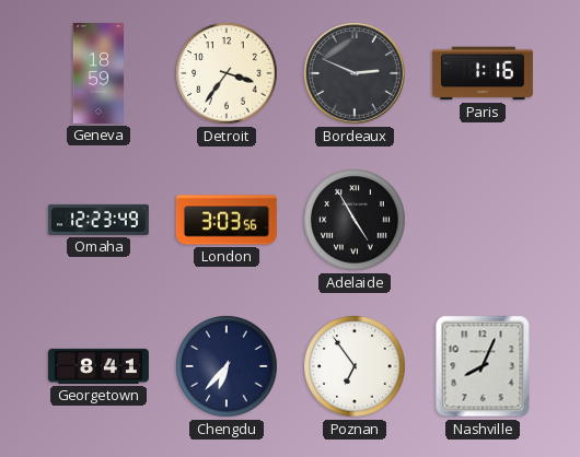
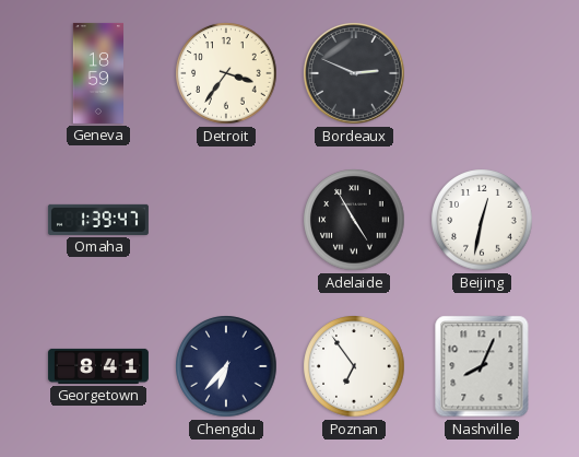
Paris: 1:16 -> none (483, 73)
Omaha: 12:23 -> 1:39 (98, 220)
London: 3:03 -> none (227, 220)
Beijing: none -> 12:32 (482, 220)
